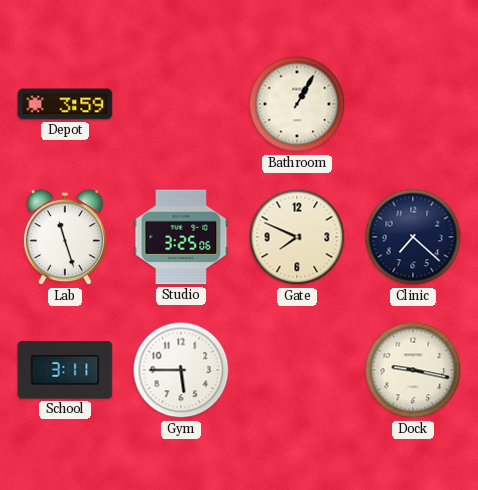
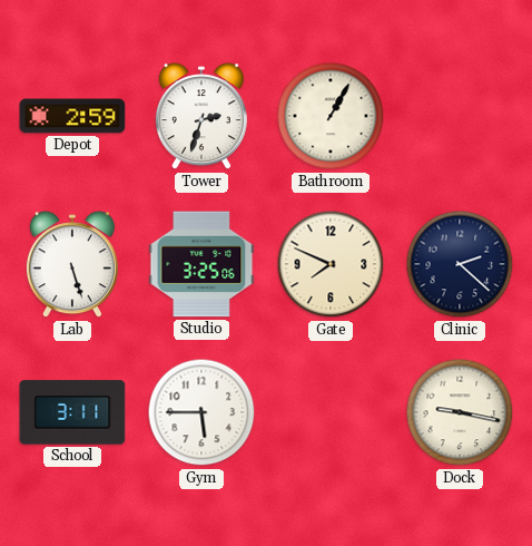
Depot: 3:59 -> 2:59 (72, 116)
Tower: none -> 2:33 (201, 117)
Lab: 11:27 -> 5:27 (72, 265)
Clinic: 7:22 -> 2:22 (460, 264)
